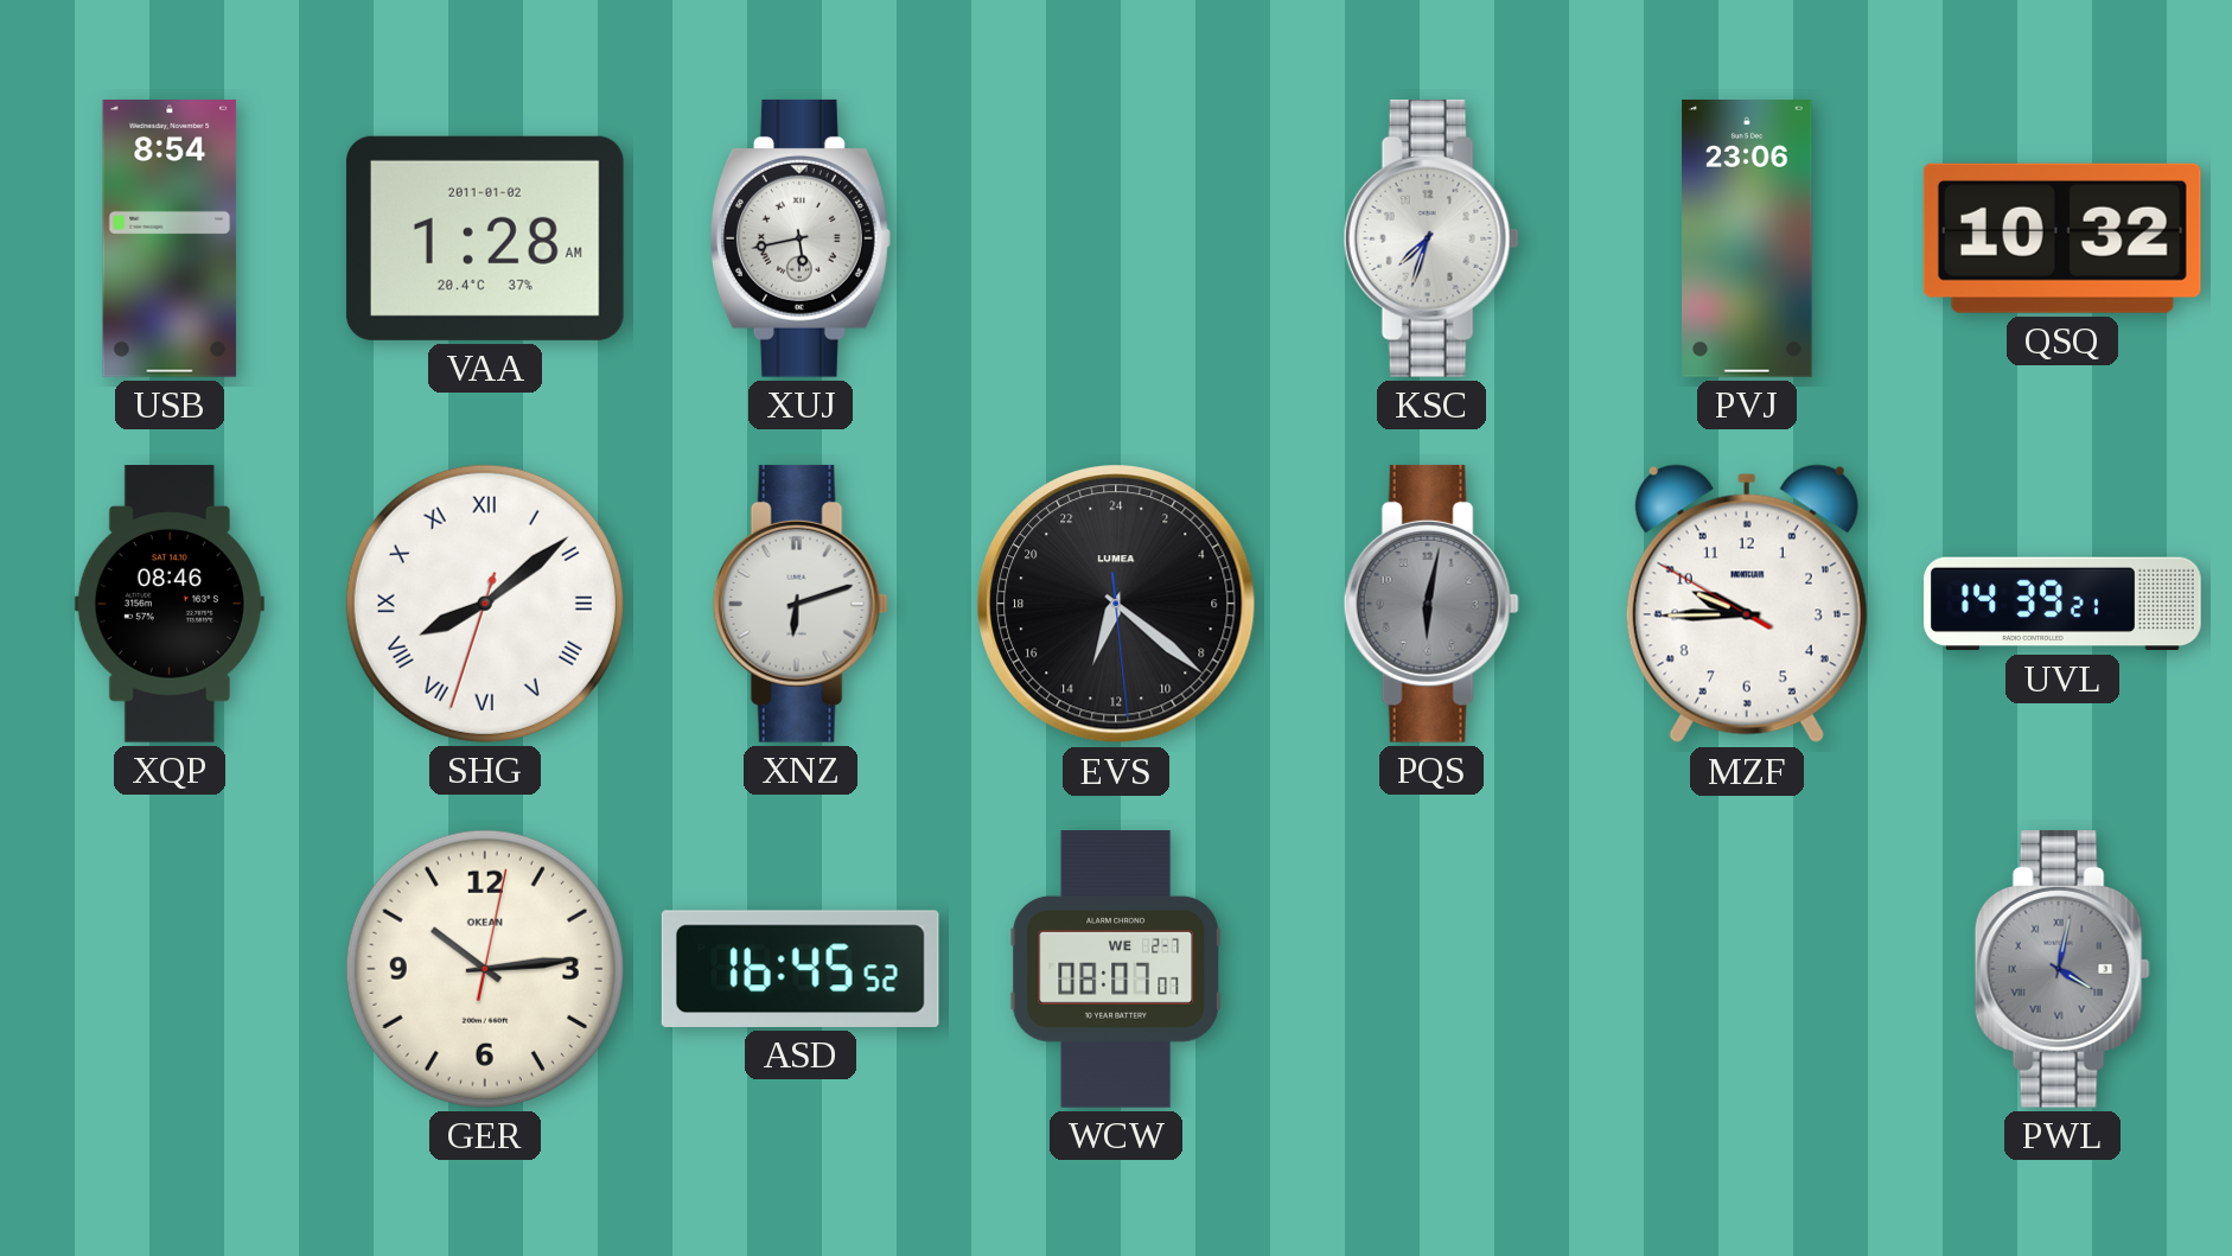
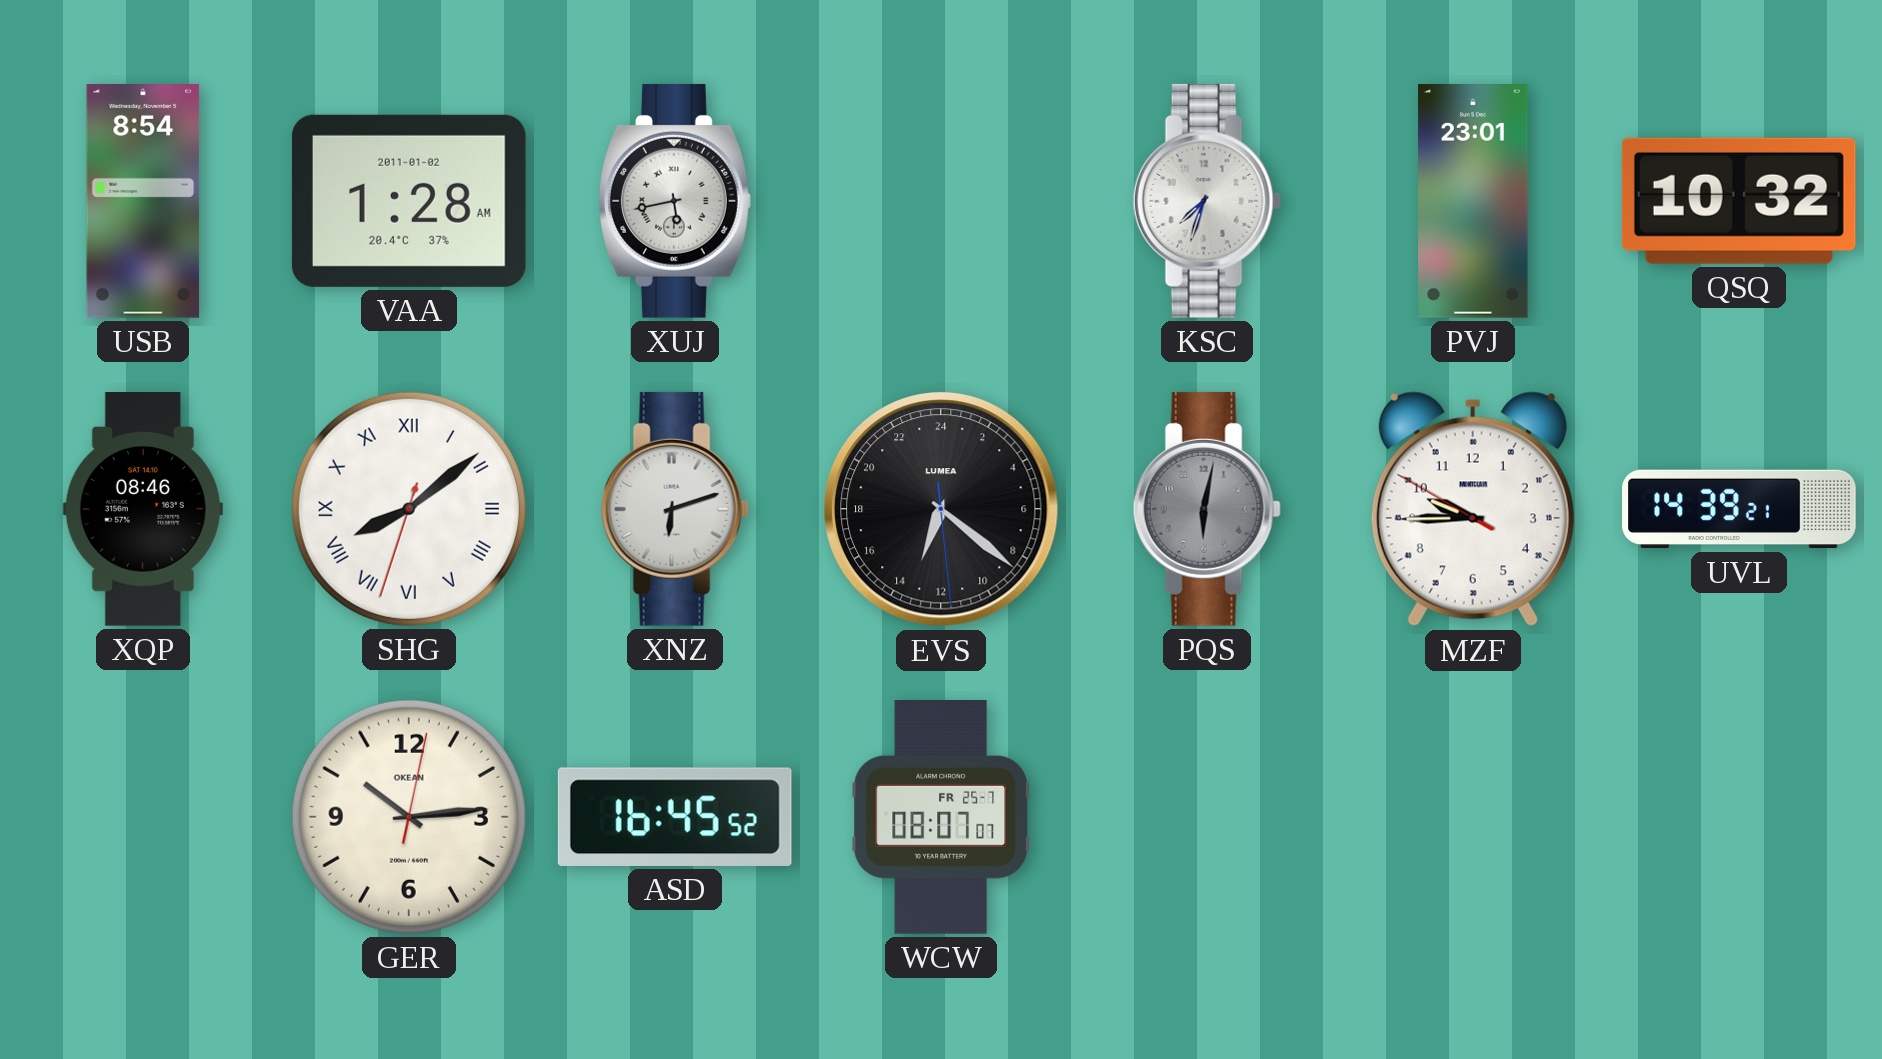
PVJ: 23:06 -> 23:01 (1473, 202)
WCW date: WE 2-7 -> FR 25-7 (941, 818)
PWL: 4:02 -> none (2062, 969)
